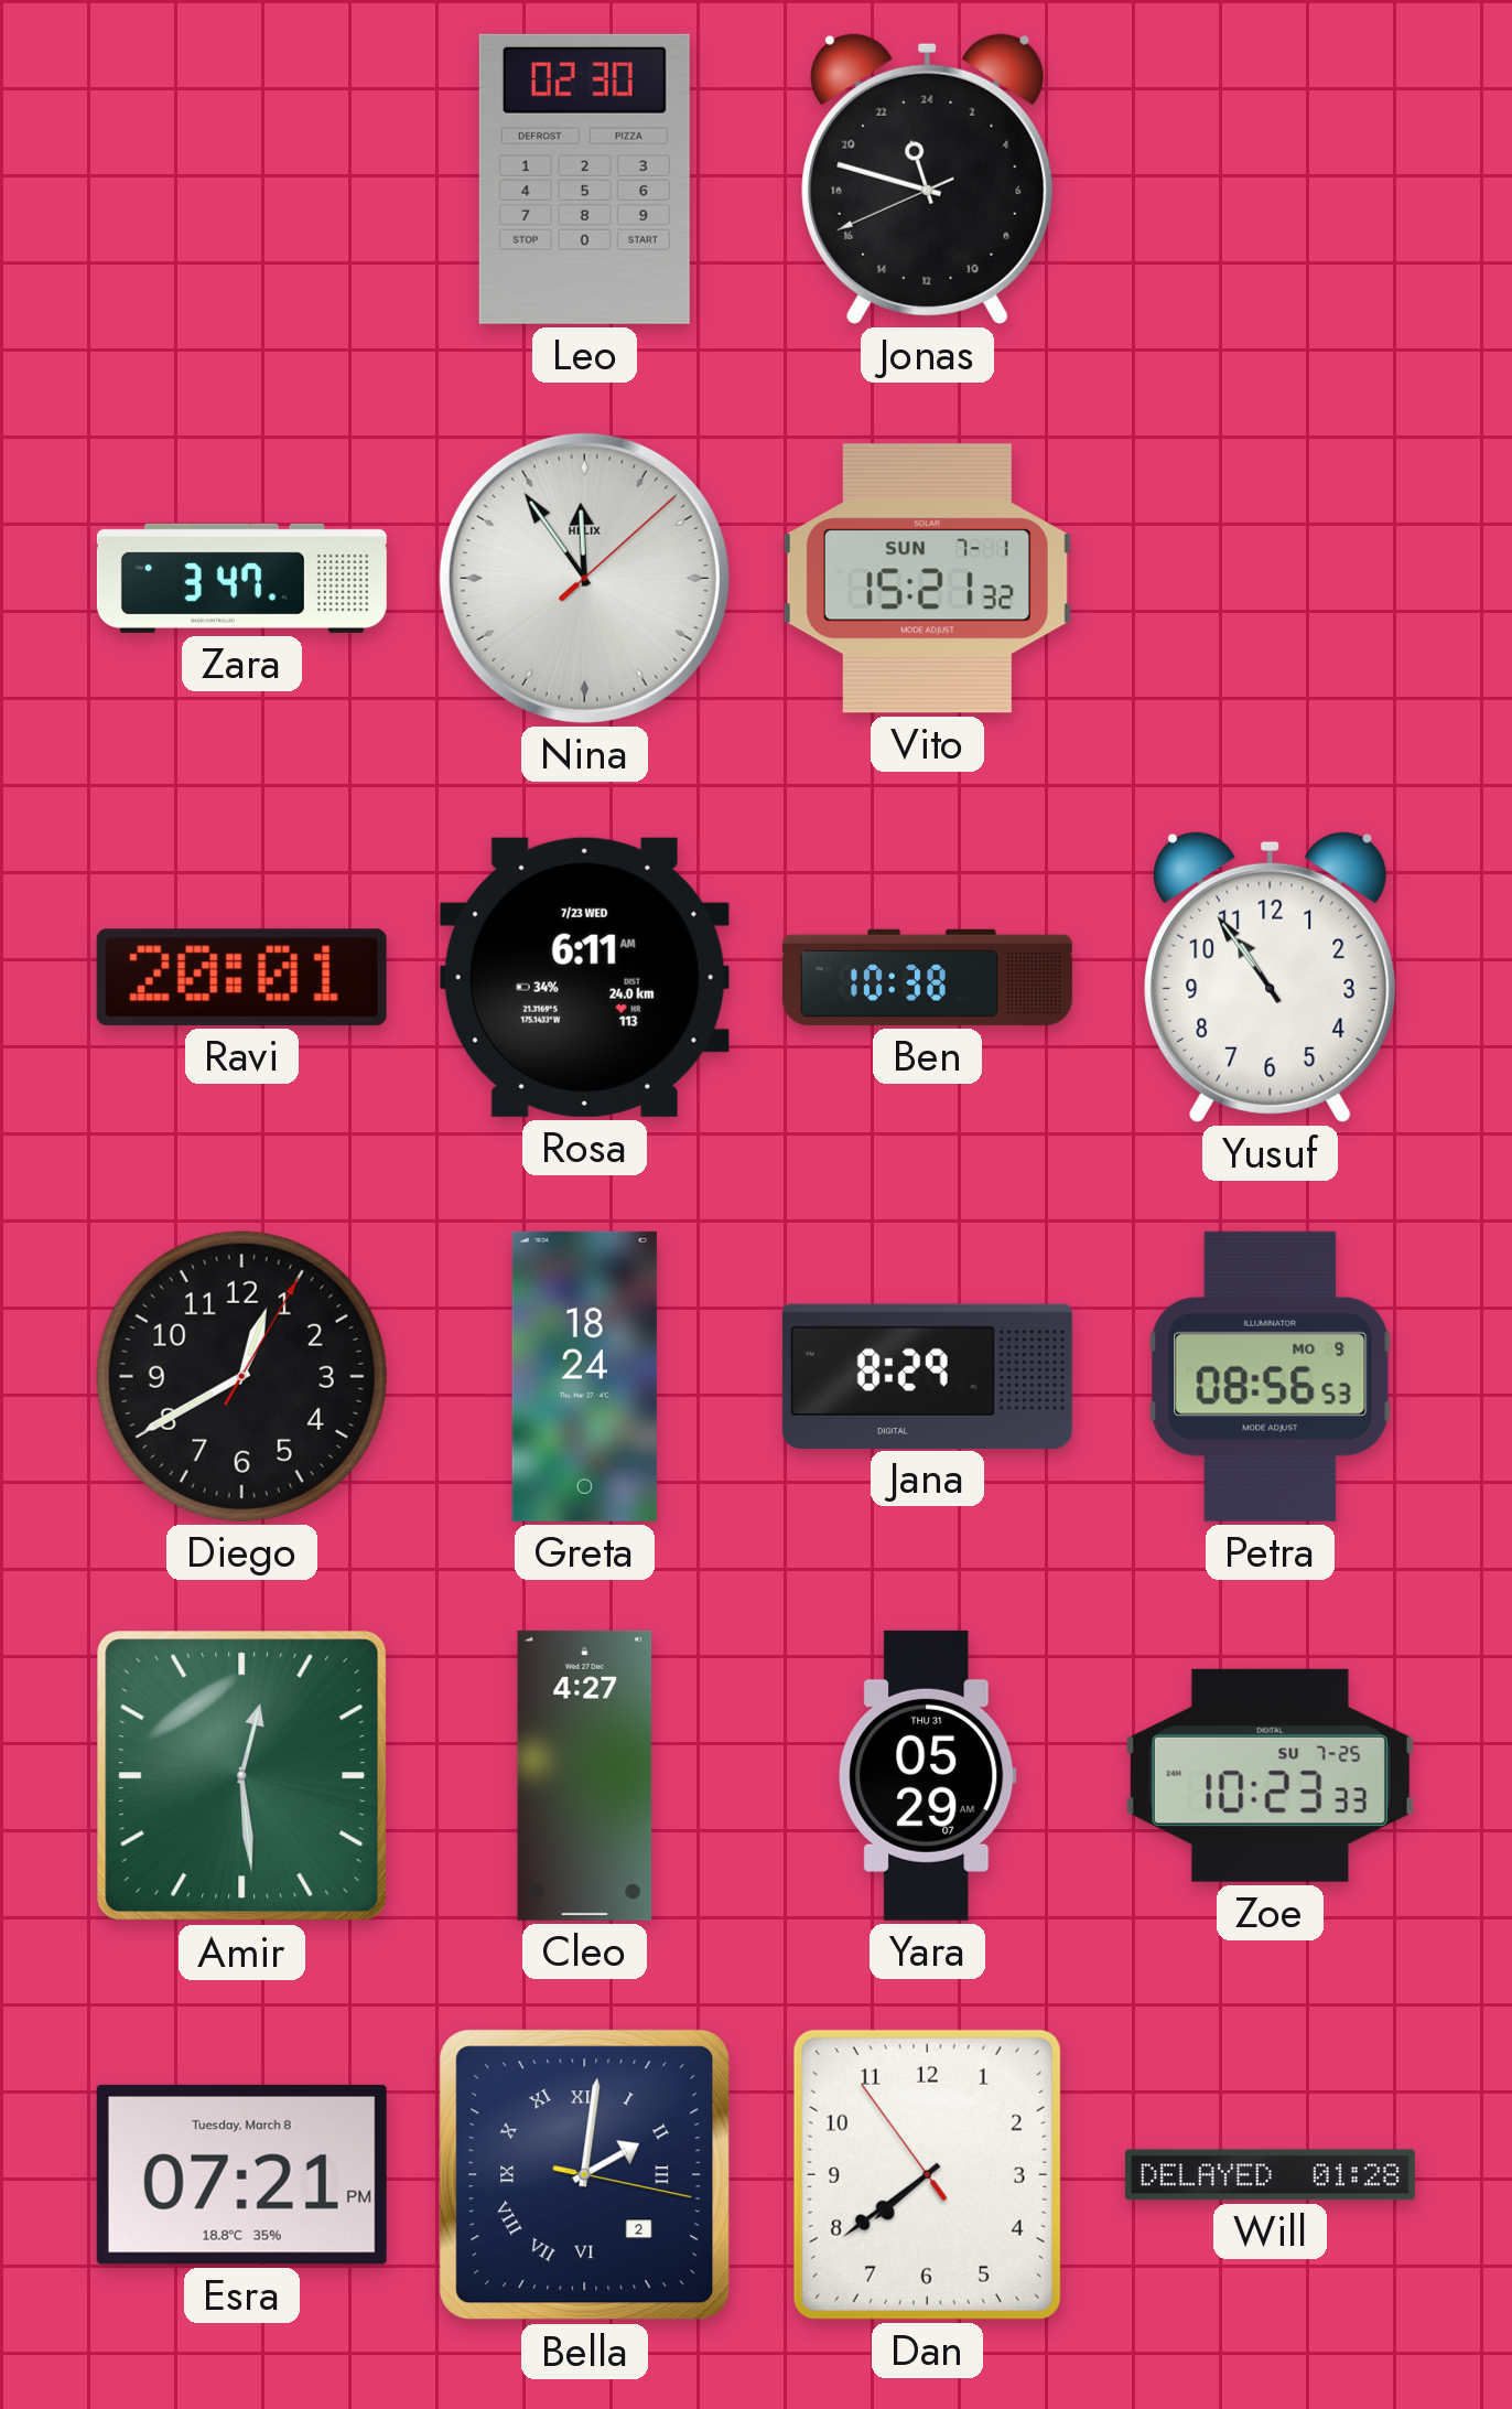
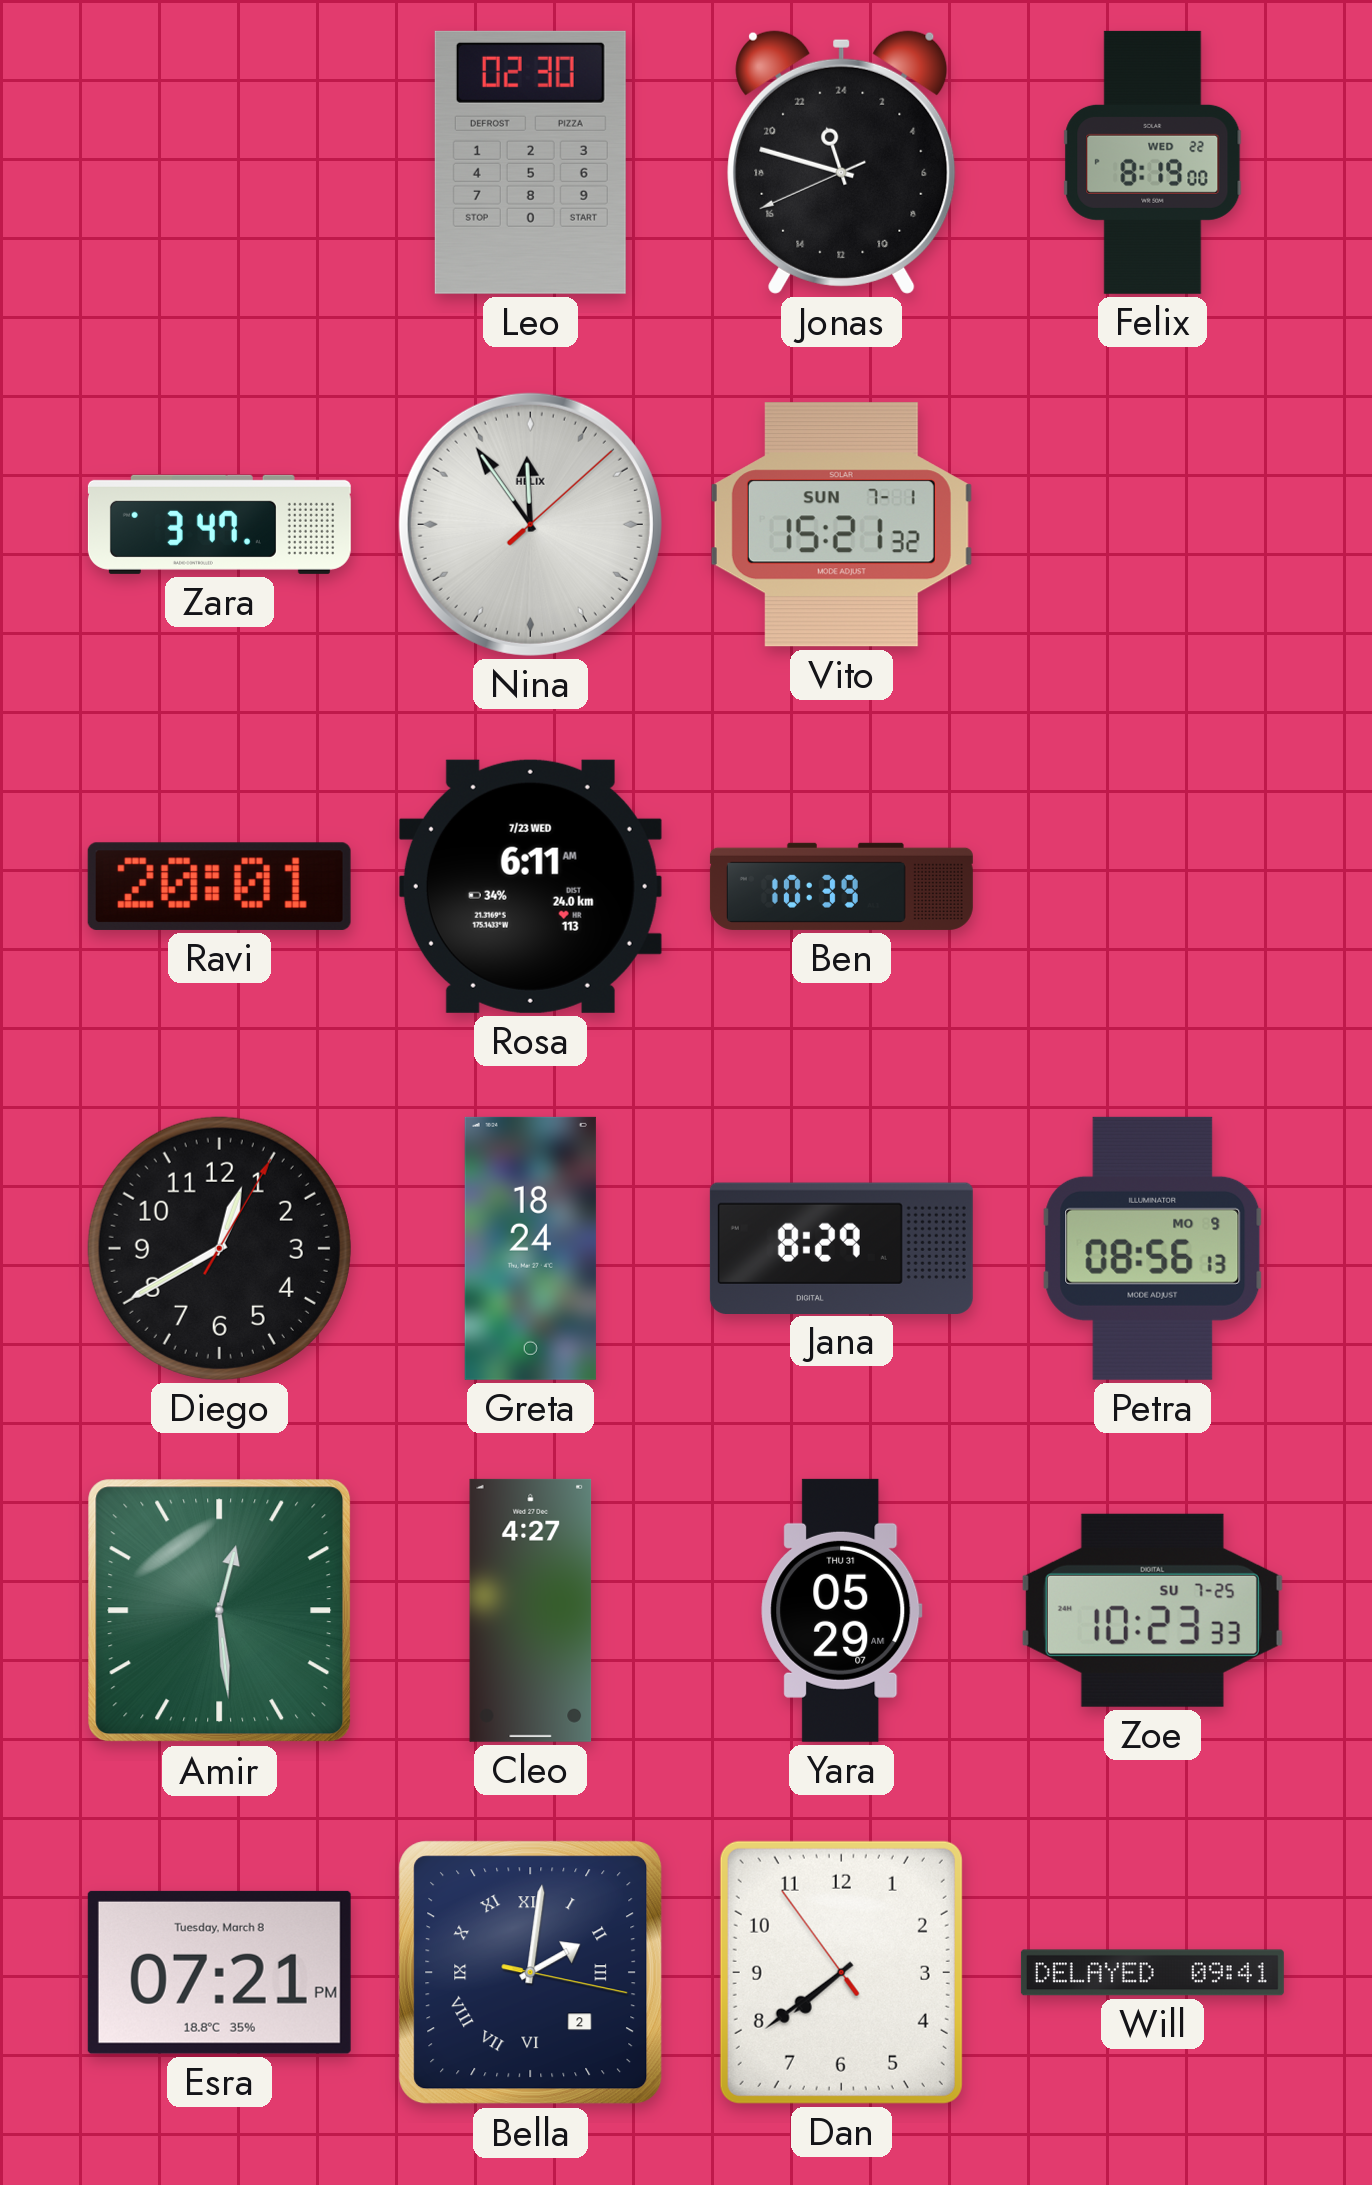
Felix: none -> 8:19 (1153, 162)
Ben: 10:38 -> 10:39 (841, 886)
Yusuf: 10:54 -> none (1271, 977)
Petra: 08:56:53 -> 08:56:13 (1153, 1248)
Will: 01:28 -> 09:41 (1152, 1973)
